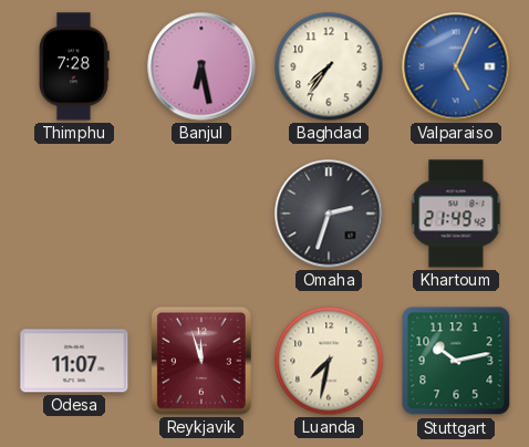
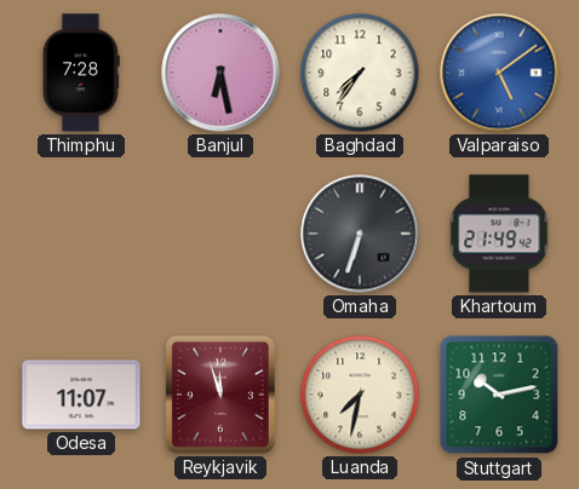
Valparaiso: 5:04 -> 5:09 (499, 73)
Omaha: 2:33 -> 6:33 (360, 234)
